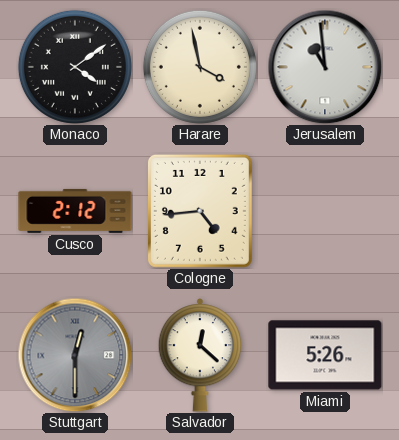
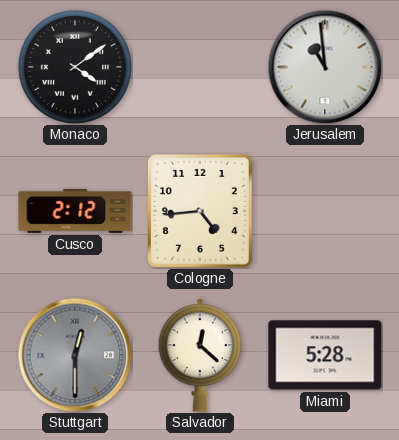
Harare: 3:58 -> none (200, 67)
Miami: 5:26 -> 5:28 (325, 355)
